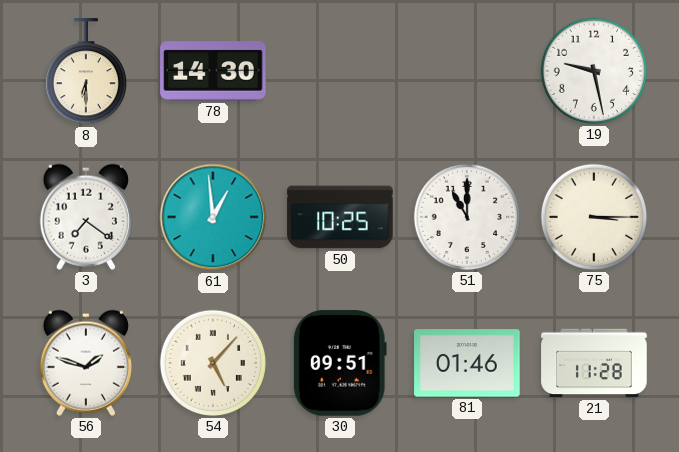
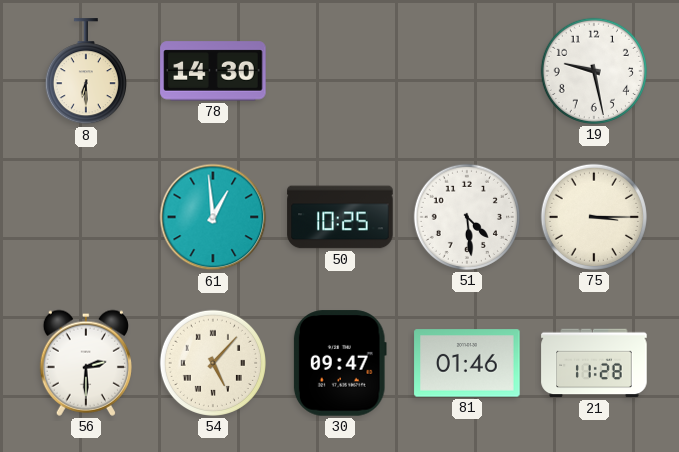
3: 7:21 -> none (86, 217)
51: 11:00 -> 4:29 (467, 217)
56: 1:48 -> 2:30 (86, 363)
30: 09:51 -> 09:47 (340, 363)
